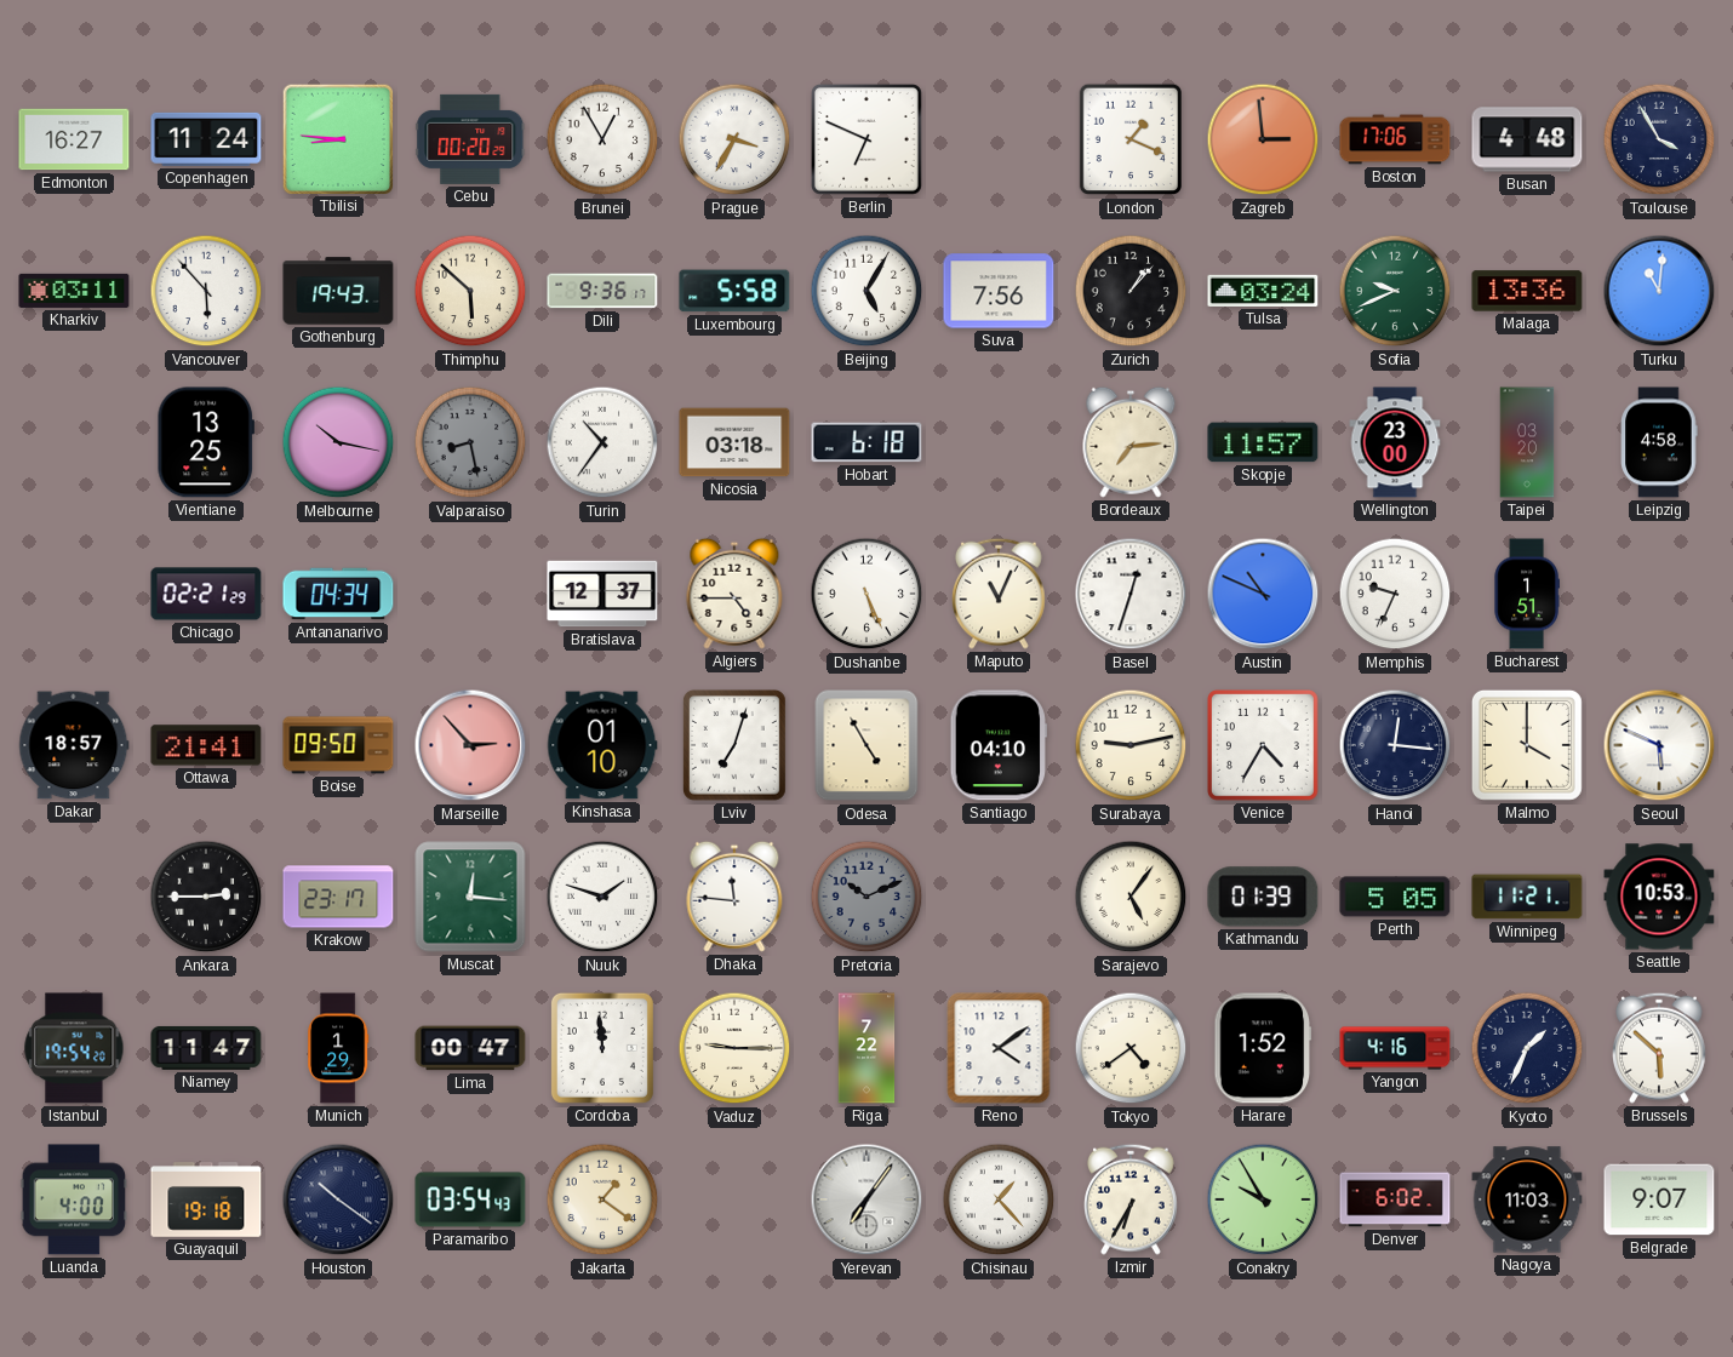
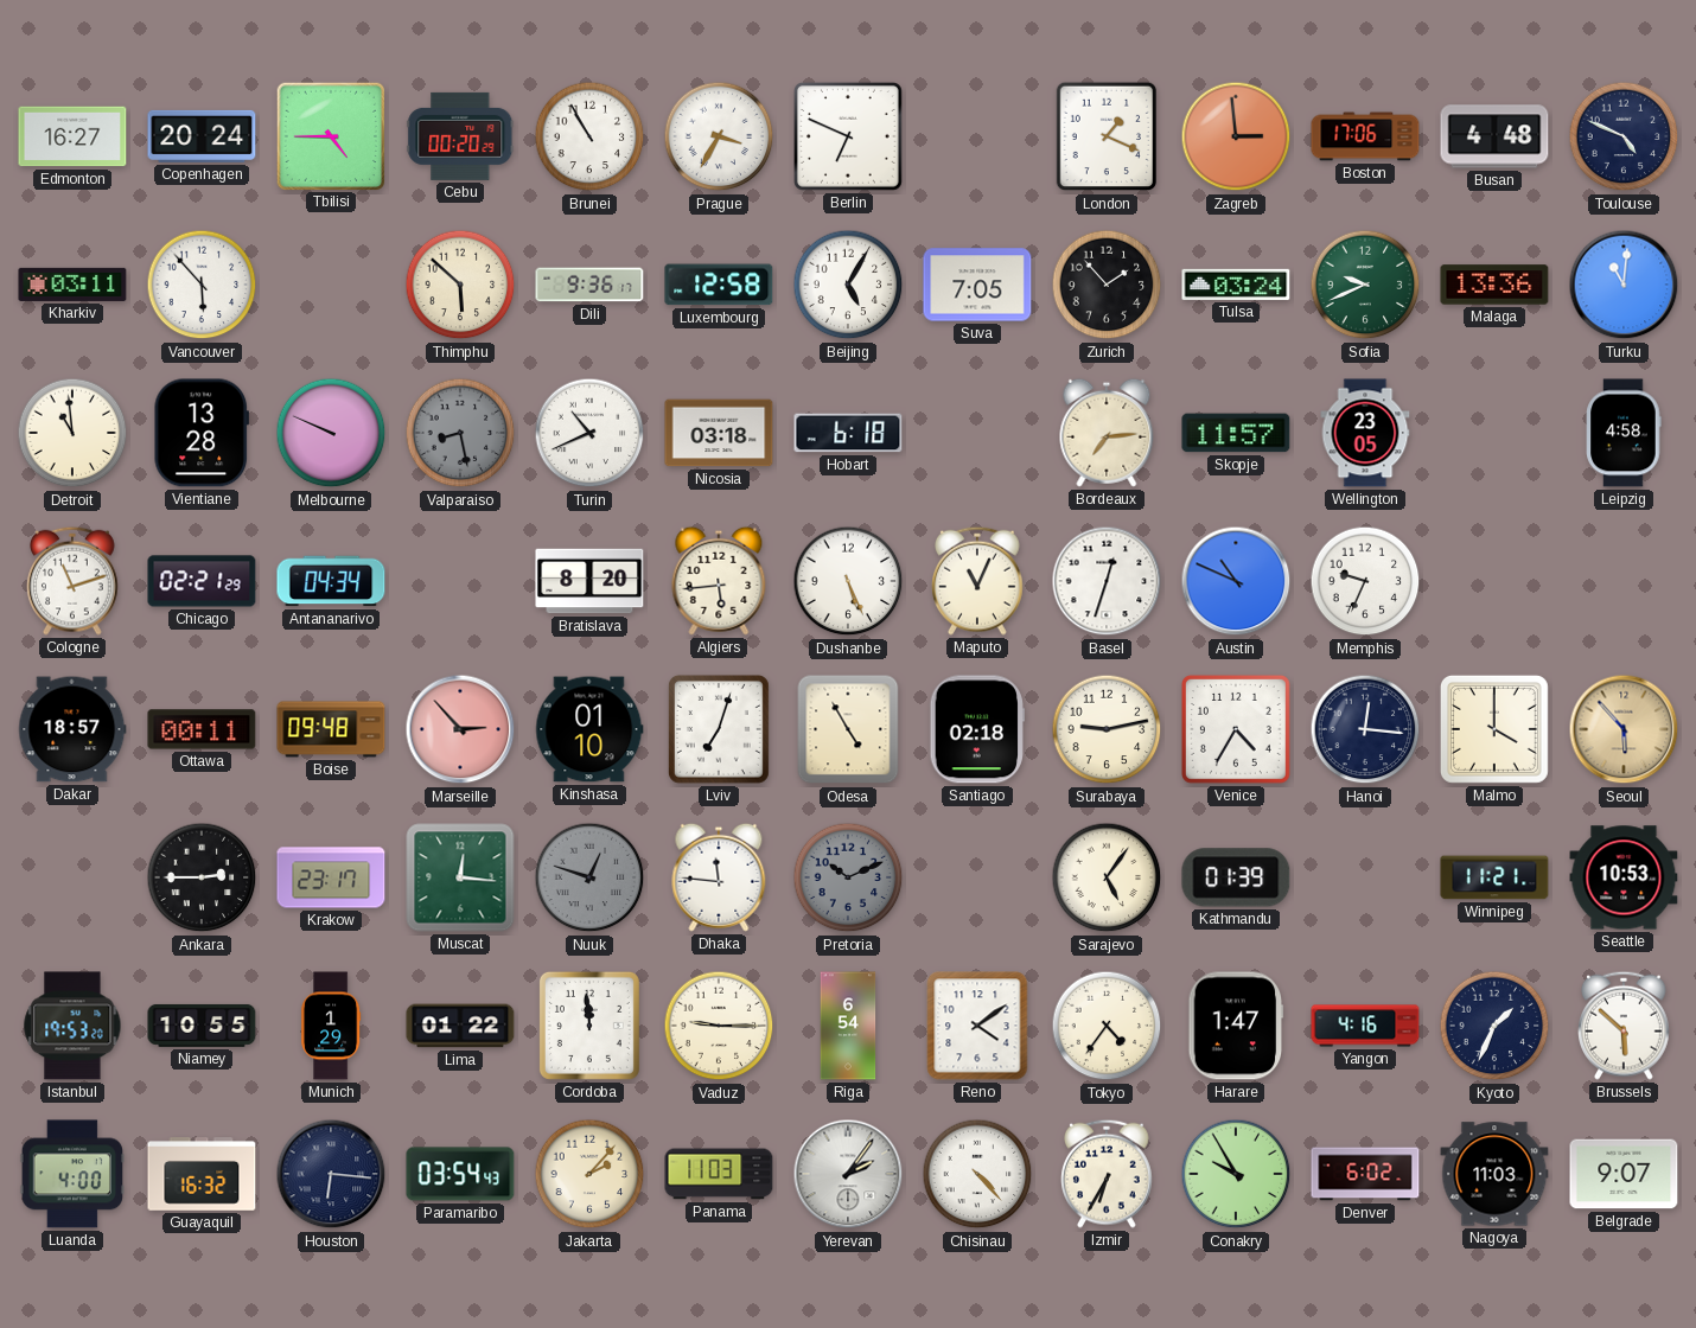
Copenhagen: 11:24 -> 20:24 (202, 136)
Tbilisi: 8:46 -> 4:45 (330, 135)
Brunei: 12:55 -> 10:55 (589, 136)
Toulouse: 3:55 -> 4:49 (1624, 136)
Gothenburg: 19:43 -> none (338, 291)
Luxembourg: 5:58 -> 12:58 (719, 285)
Suva: 7:56 -> 7:05 (977, 285)
Zurich: 1:07 -> 1:53 (1107, 285)
Detroit: none -> 10:59 (72, 433)
Vientiane: 13:25 -> 13:28 (202, 433)
Melbourne: 10:17 -> 9:49 (331, 433)
Turin: 10:36 -> 10:41 (589, 433)
Wellington: 23:00 -> 23:05 (1365, 433)
Taipei: 03:20 -> none (1527, 442)
Cologne: none -> 11:12 (74, 581)
Bratislava: 12:37 -> 8:20 (589, 581)
Algiers: 4:45 -> 5:44 (719, 581)
Bucharest: 1:51 -> none (1527, 594)
Ottawa: 21:41 -> 00:11 (202, 729)
Boise: 09:50 -> 09:48 (331, 729)
Santiago: 04:10 -> 02:18 (976, 729)
Seoul: 5:49 -> 5:53 (1624, 729)
Seoul dial: white -> champagne (1624, 729)
Nuuk: 1:48 -> 12:48 (589, 877)
Nuuk dial: white -> grey (589, 877)
Perth: 5:05 -> none (1395, 897)
Istanbul: 19:54 -> 19:53 (72, 1026)
Niamey: 11:47 -> 10:55 (202, 1026)
Lima: 00:47 -> 01:22 (460, 1026)
Riga: 7:22 -> 6:54 (848, 1026)
Tokyo: 4:39 -> 4:36 (1107, 1026)
Harare: 1:52 -> 1:47 (1236, 1026)
Guayaquil: 19:18 -> 16:32 (202, 1174)
Houston: 10:21 -> 6:16 (331, 1174)
Jakarta: 1:21 -> 2:07 (589, 1174)
Panama: none -> 11:03 (719, 1174)
Yerevan: 7:06 -> 2:06 (848, 1174)
Chisinau: 1:23 -> 4:23 (977, 1174)
